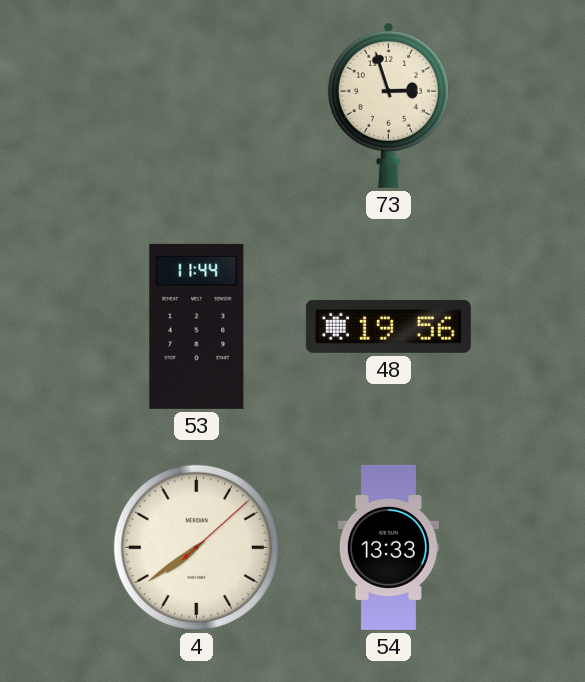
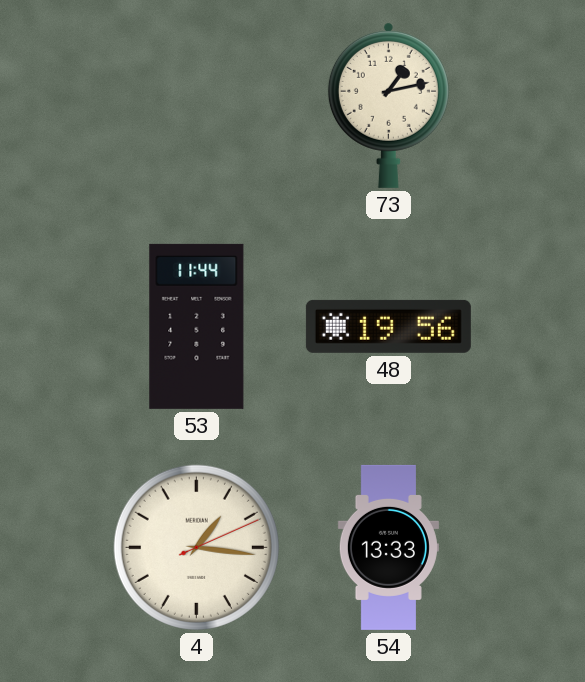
73: 2:57 -> 1:13 (388, 105)
4: 7:39 -> 1:16 (196, 547)
